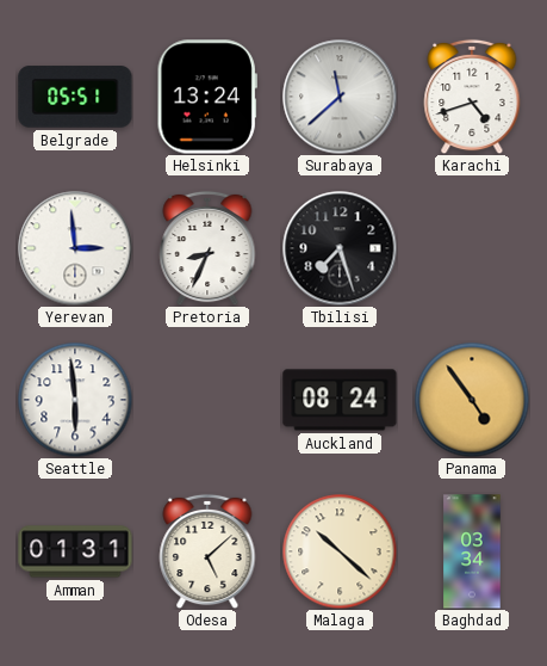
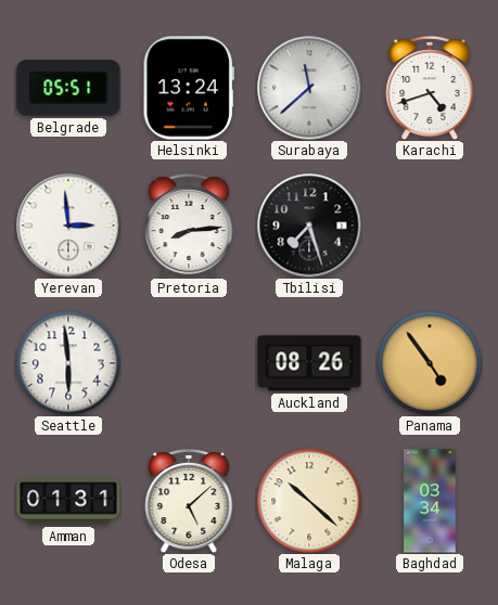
Pretoria: 8:34 -> 8:14 (189, 226)
Auckland: 08:24 -> 08:26 (309, 363)
